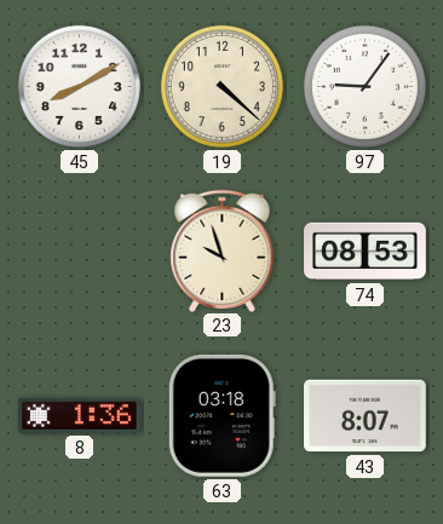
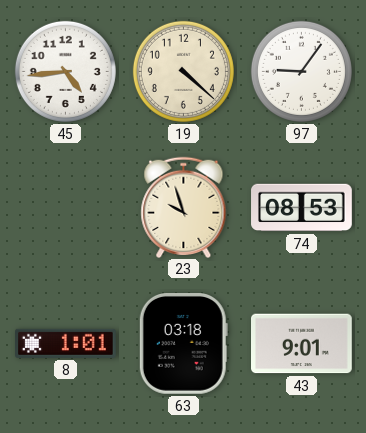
45: 8:10 -> 4:44 (65, 71)
8: 1:36 -> 1:01 (66, 343)
43: 8:07 -> 9:01 (302, 344)
